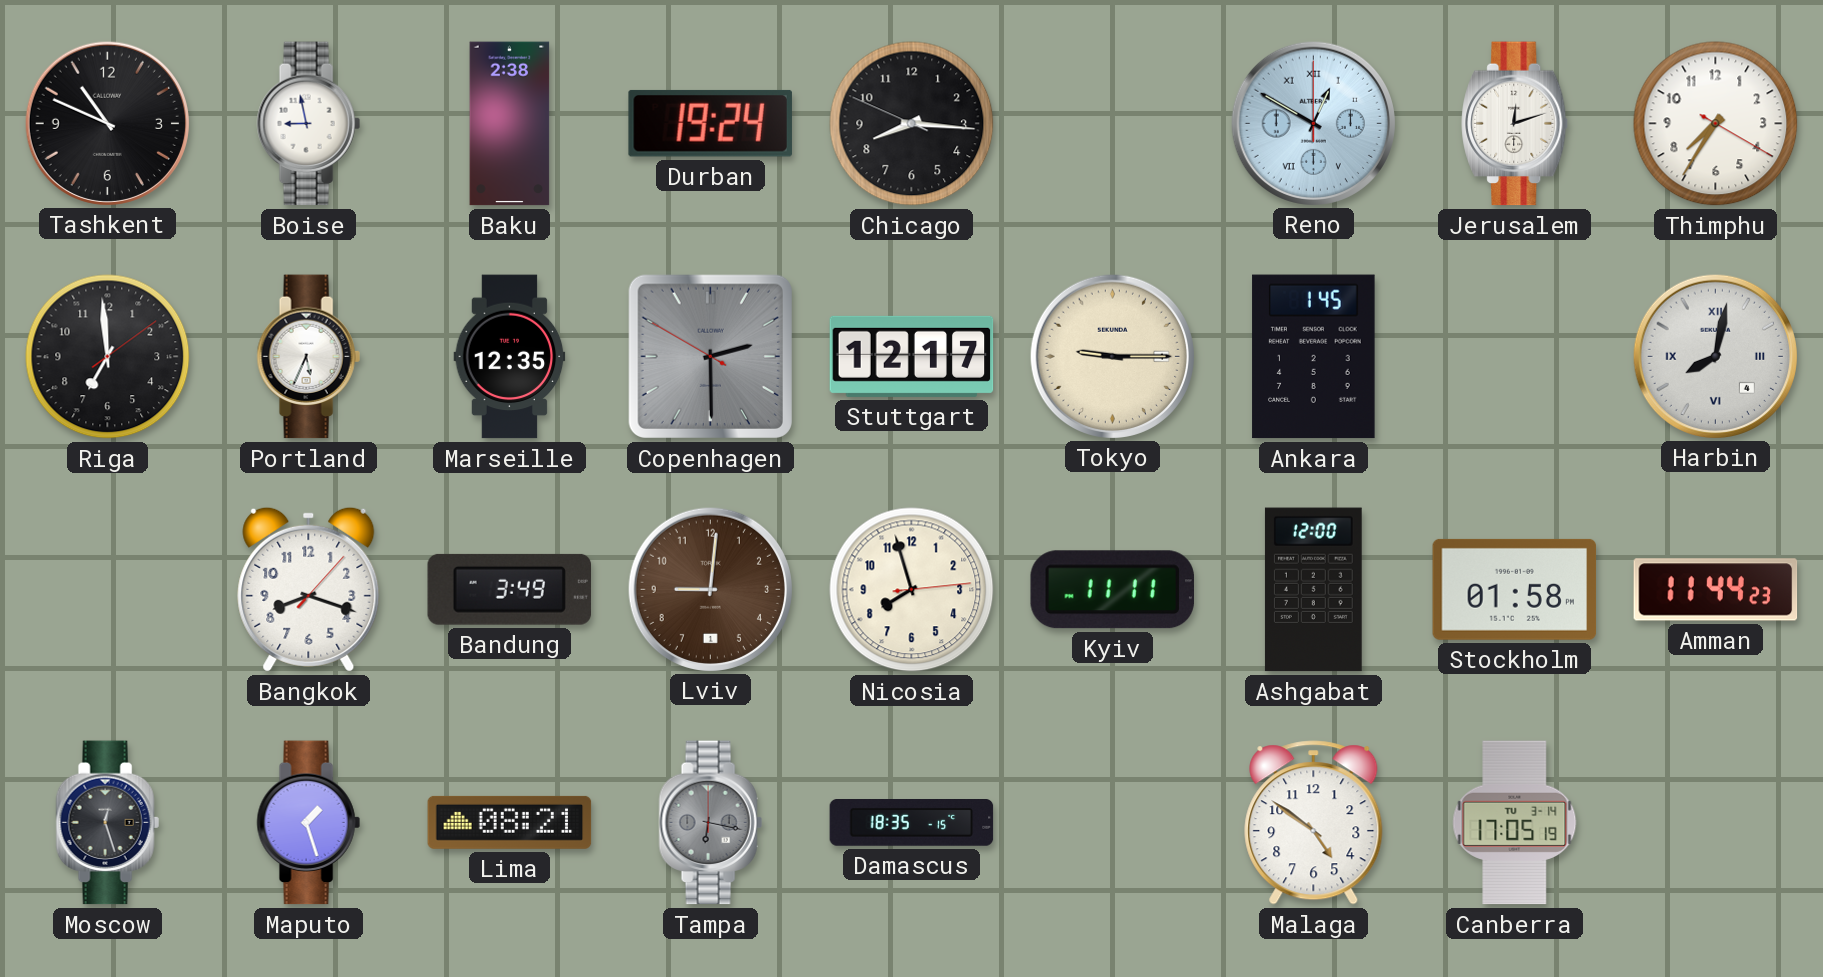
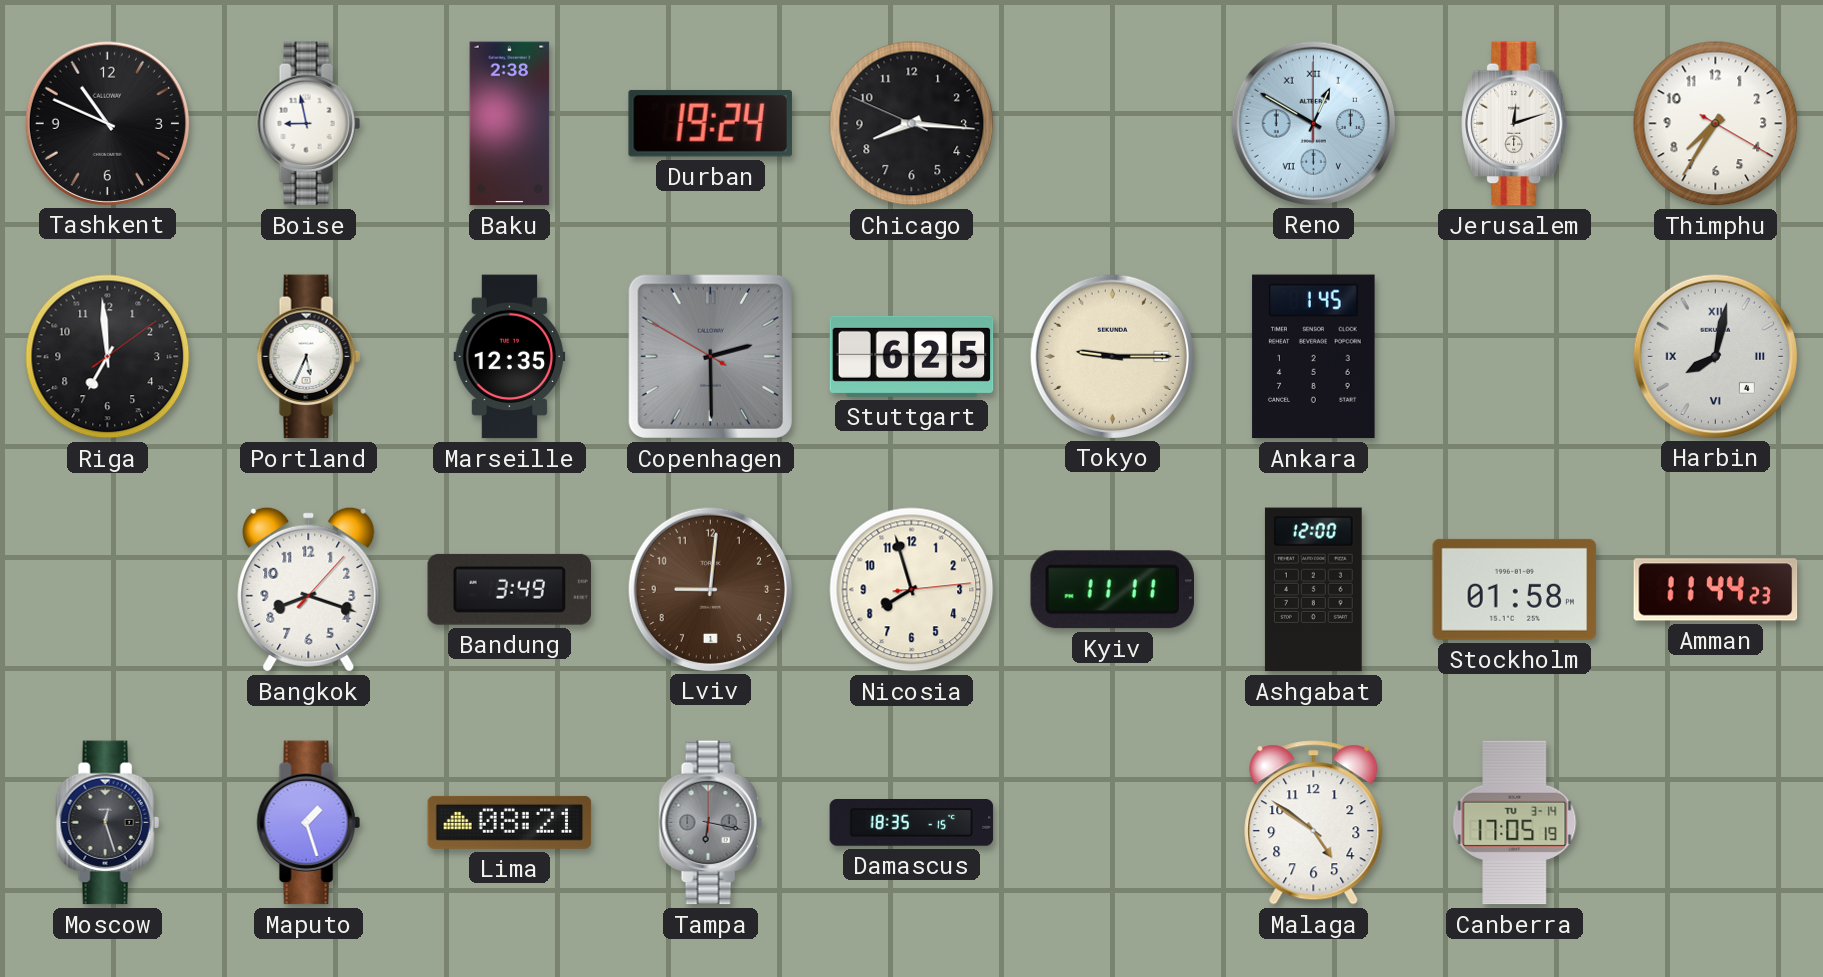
Stuttgart: 12:17 -> 6:25 (912, 356)
